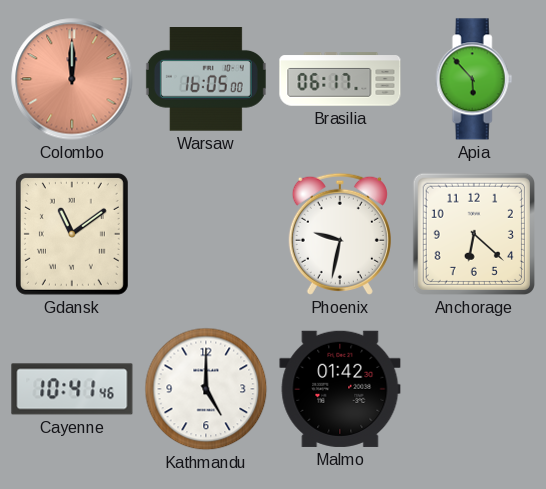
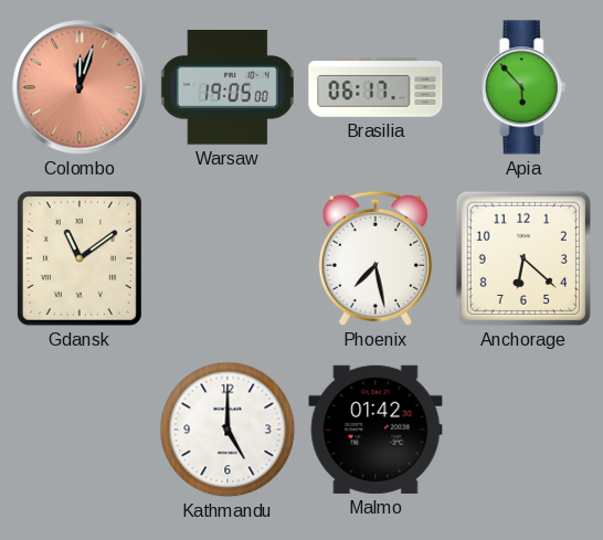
Colombo: 12:00 -> 12:03 (80, 87)
Warsaw: 16:05 -> 19:05 (228, 88)
Phoenix: 9:32 -> 7:28 (375, 258)
Cayenne: 10:41 -> none (72, 389)
